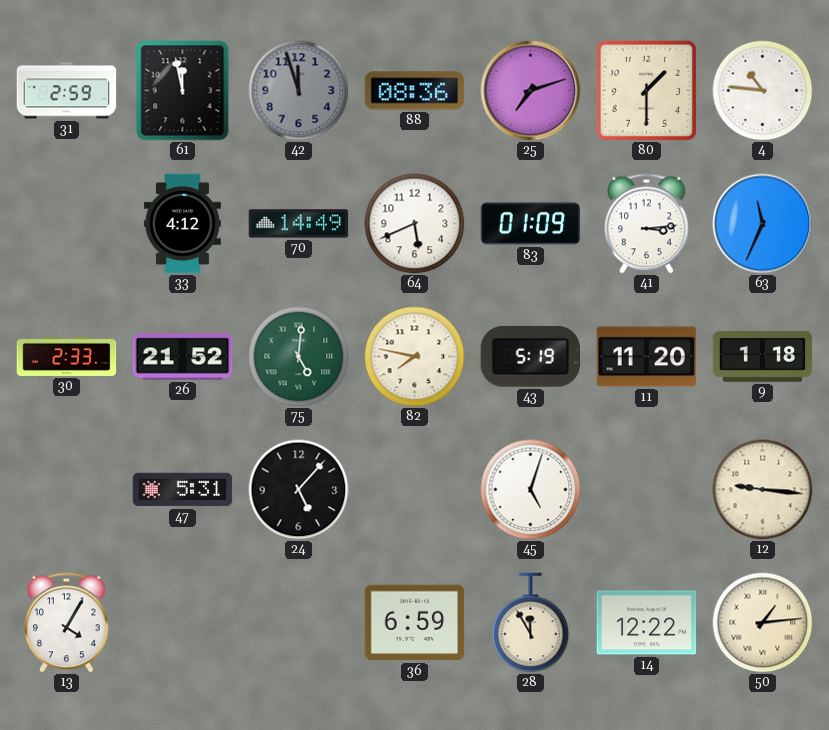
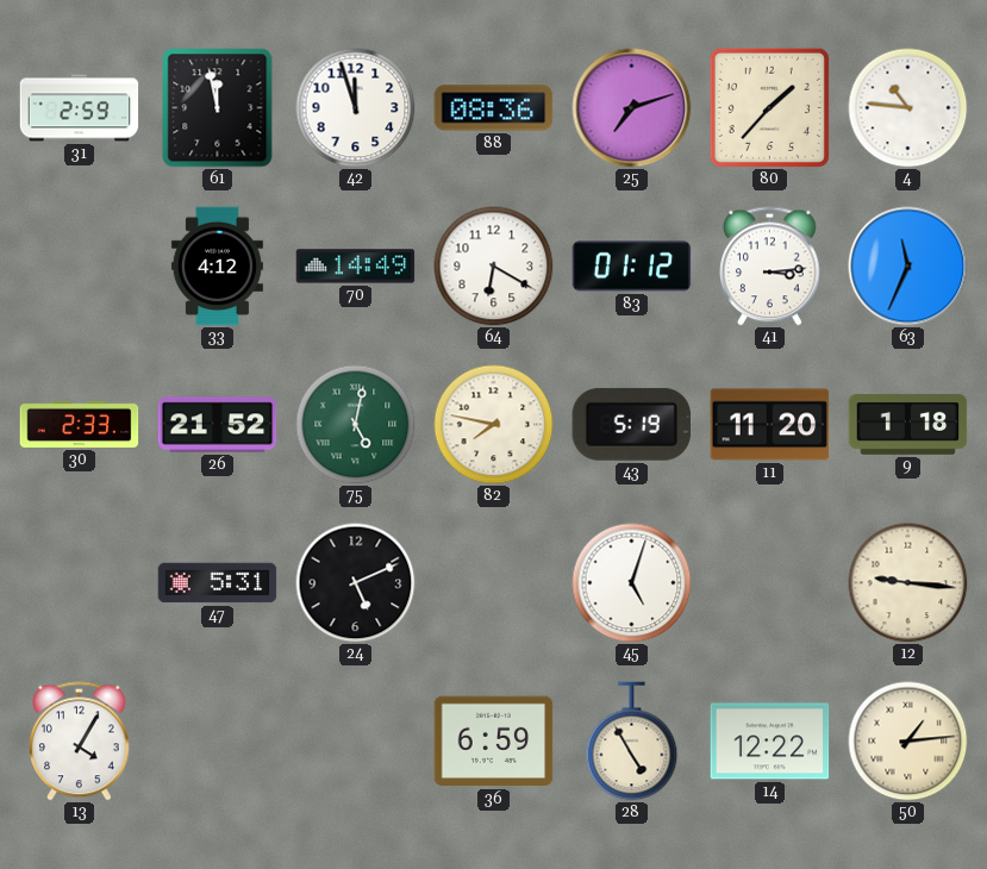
42 dial: grey -> white (356, 108)
80: 1:30 -> 1:37 (769, 107)
64: 5:41 -> 6:20 (494, 267)
83: 01:09 -> 01:12 (632, 267)
75: 5:01 -> 5:02 (356, 425)
24: 5:07 -> 5:11 (356, 583)
28: 11:55 -> 4:55 (632, 742)
